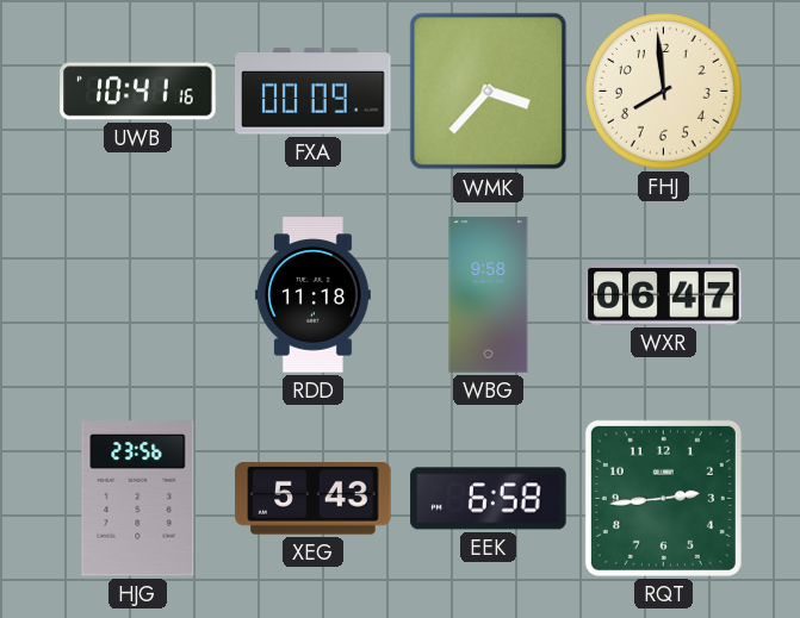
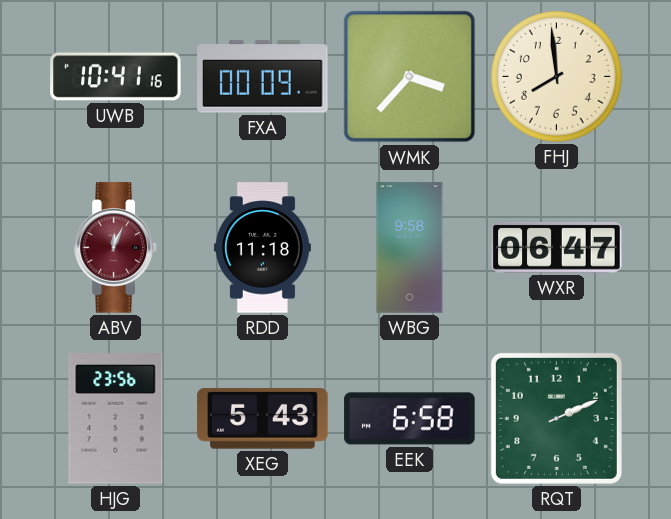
ABV: none -> 12:04 (116, 248)
RQT: 2:44 -> 2:11 (556, 418)
